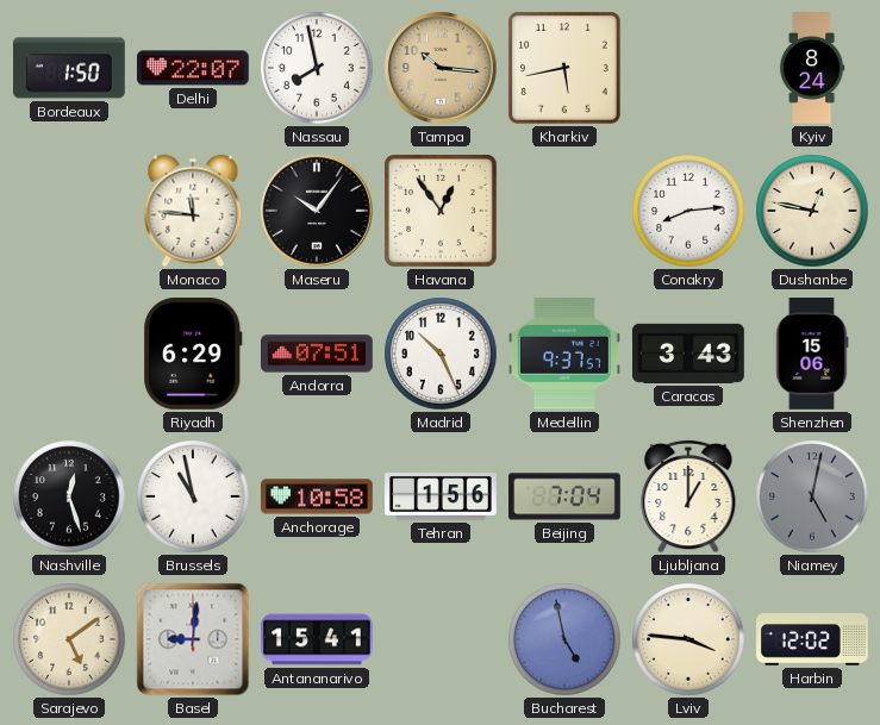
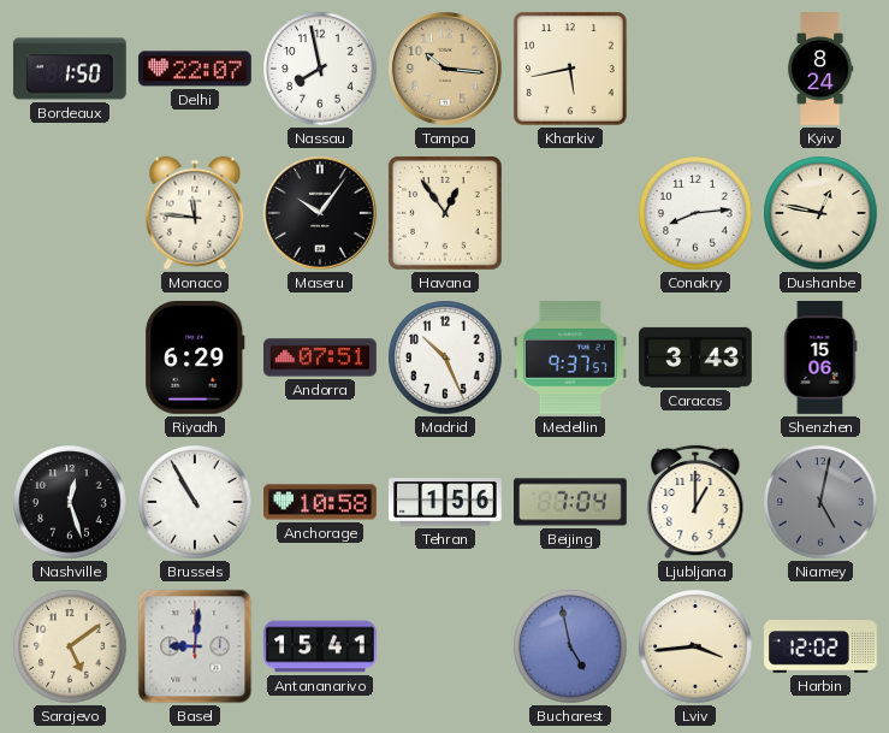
Brussels: 10:58 -> 10:55 (195, 502)
Lviv: 3:46 -> 3:44 (695, 646)
